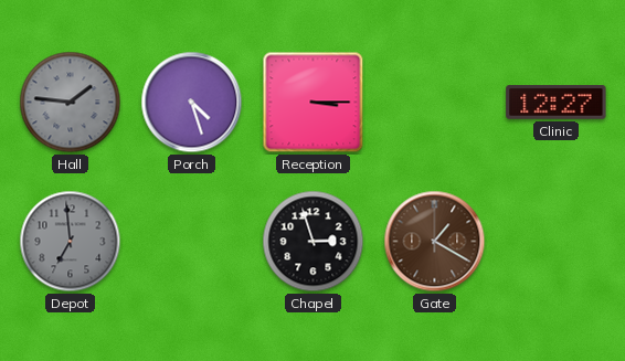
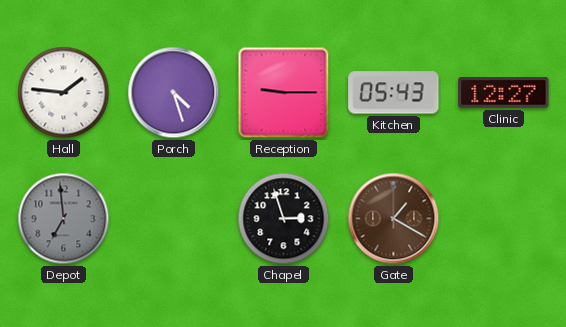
Hall dial: grey -> white (64, 93)
Reception: 3:15 -> 9:15 (284, 93)
Kitchen: none -> 05:43 (394, 93)
